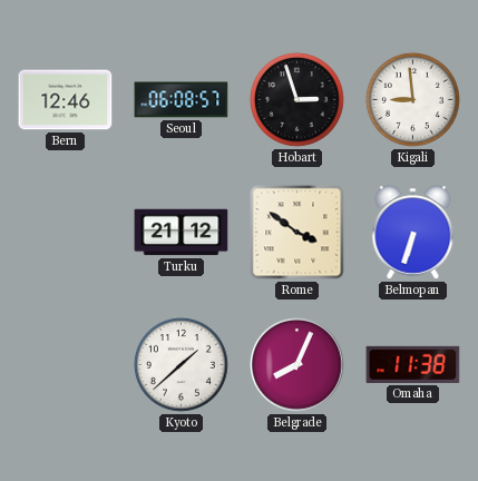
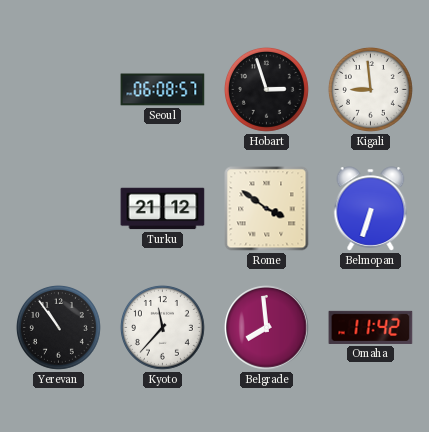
Bern: 12:46 -> none (66, 100)
Yerevan: none -> 10:54 (58, 327)
Kyoto: 1:38 -> 11:37 (162, 327)
Belgrade: 8:04 -> 7:59 (267, 328)
Omaha: 11:38 -> 11:42 (371, 327)
